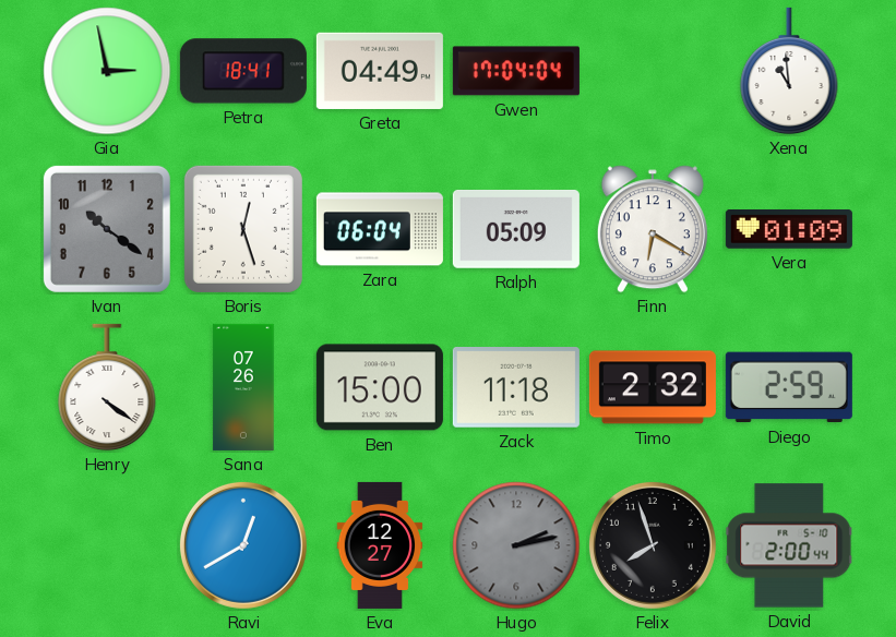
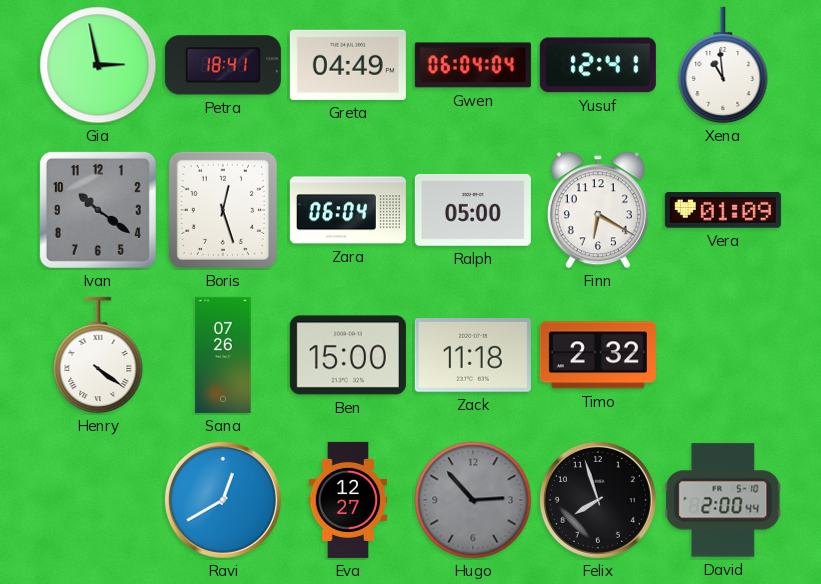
Gwen: 17:04 -> 06:04 (473, 65)
Yusuf: none -> 12:41 (598, 65)
Ralph: 05:09 -> 05:00 (473, 210)
Diego: 2:59 -> none (789, 387)
Hugo: 2:13 -> 2:53 (473, 500)
